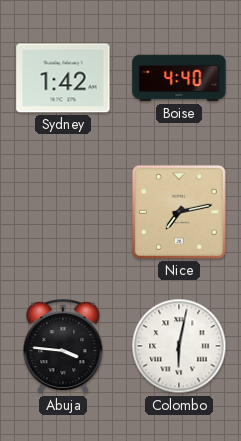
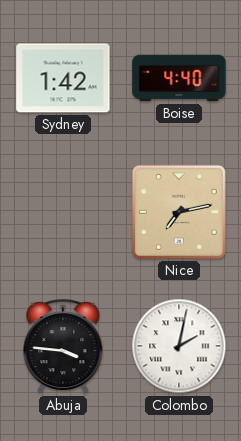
Colombo: 6:02 -> 2:02 (179, 346)
